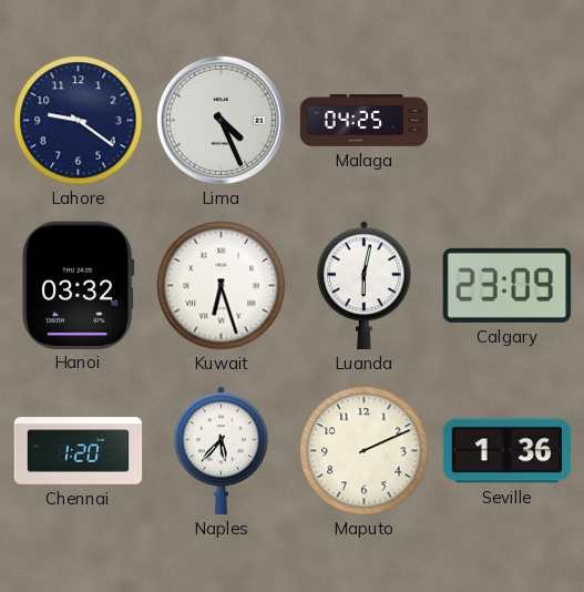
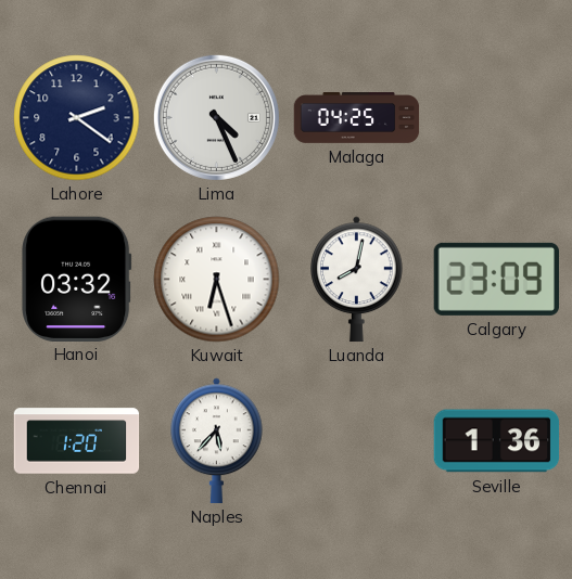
Lahore: 9:21 -> 2:21 (77, 118)
Luanda: 6:02 -> 8:02 (357, 280)
Maputo: 2:11 -> none (365, 451)
